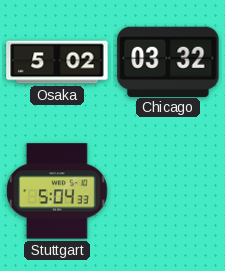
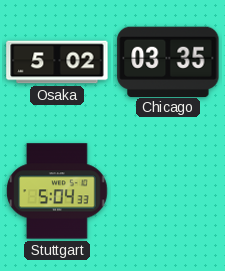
Chicago: 03:32 -> 03:35 (168, 61)
